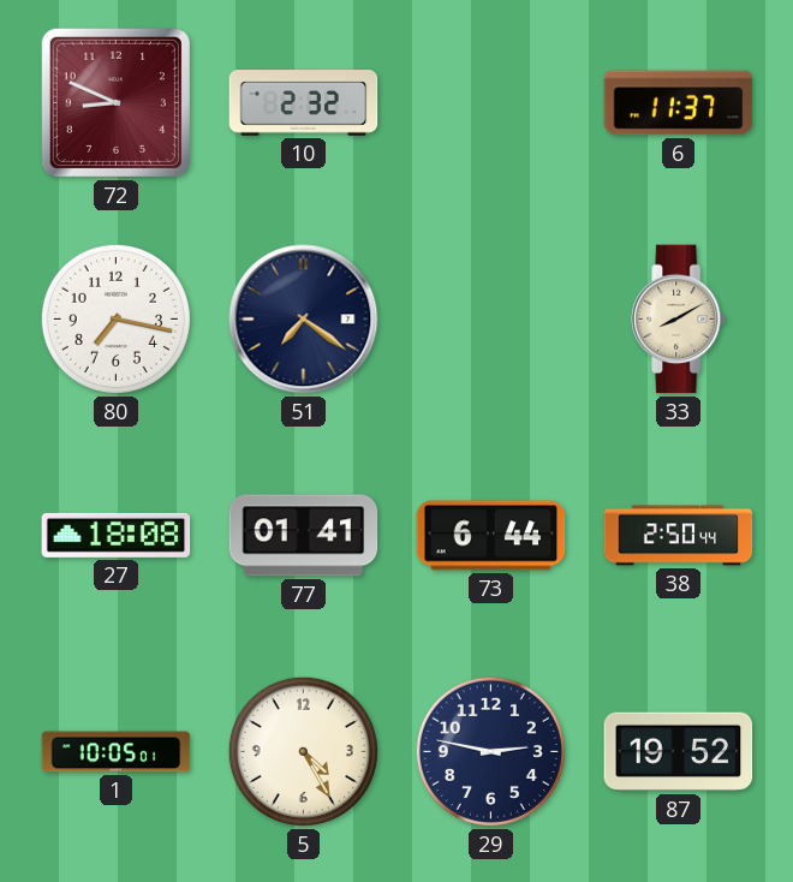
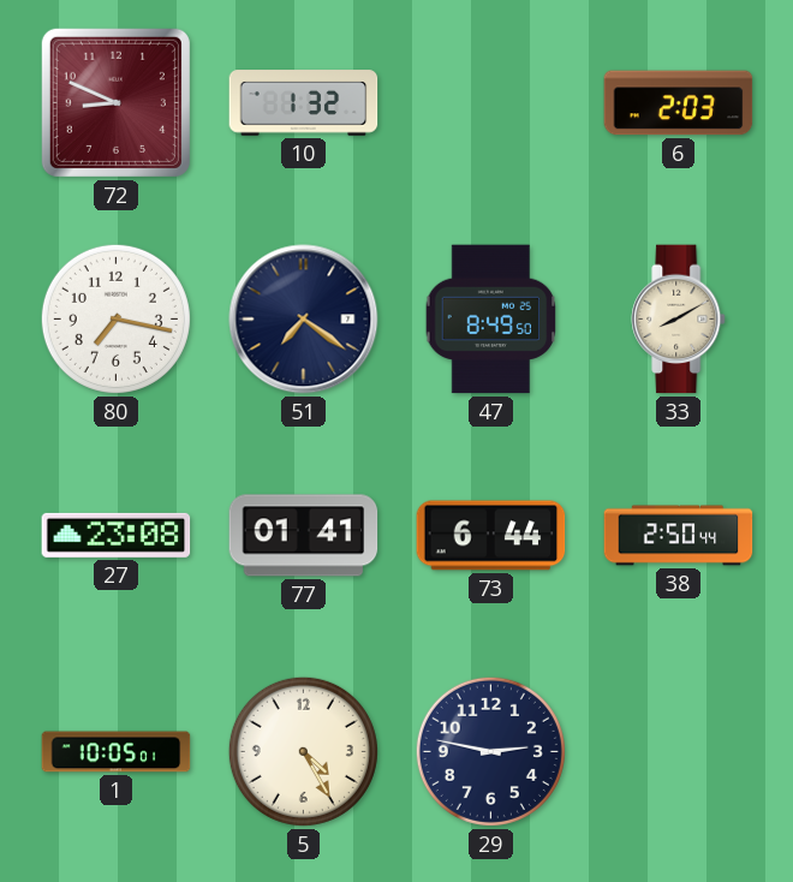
10: 2:32 -> 1:32 (304, 103)
6: 11:37 -> 2:03 (679, 103)
47: none -> 8:49 (491, 320)
27: 18:08 -> 23:08 (117, 535)
87: 19:52 -> none (679, 752)
